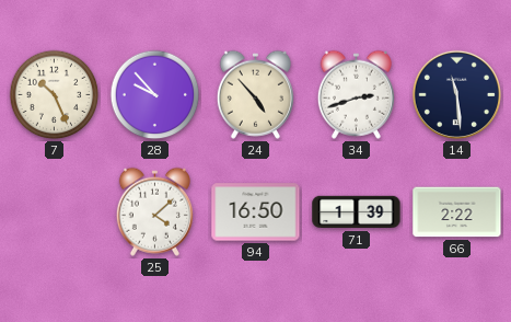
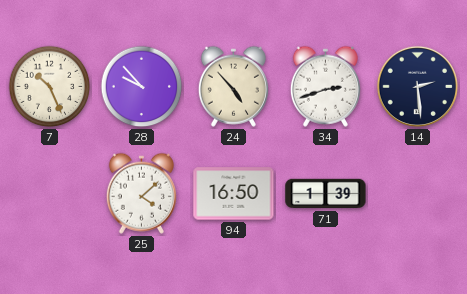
14: 11:29 -> 2:29 (417, 86)
66: 2:22 -> none (457, 212)
